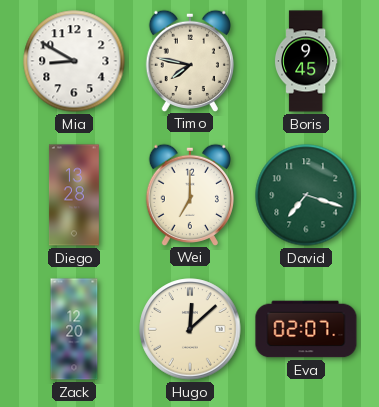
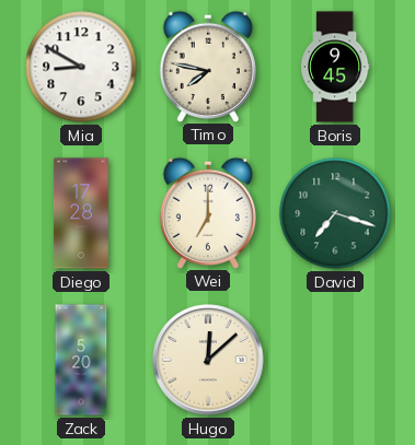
Diego: 13:28 -> 17:28 (81, 213)
Zack: 12:20 -> 5:20 (81, 360)
Eva: 02:07 -> none (306, 329)
